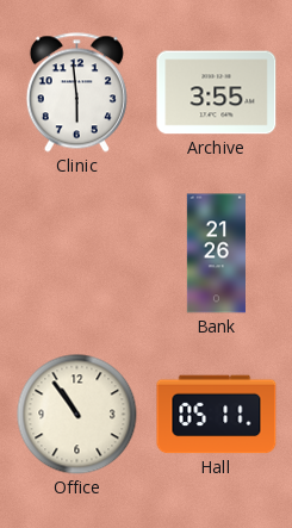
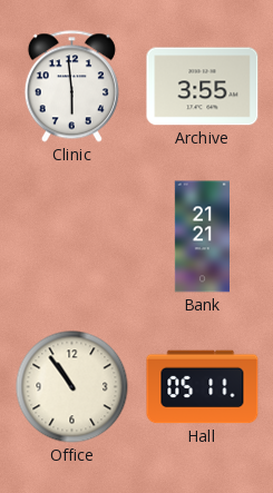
Bank: 21:26 -> 21:21 (202, 237)
